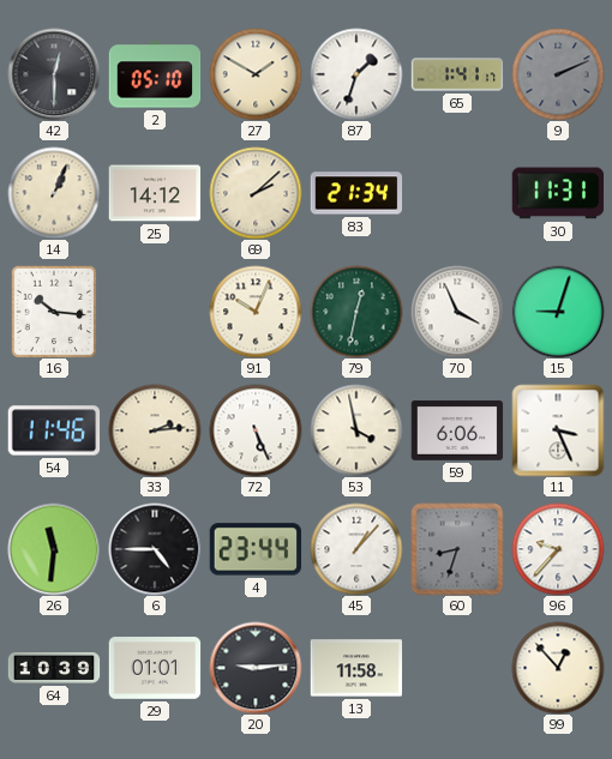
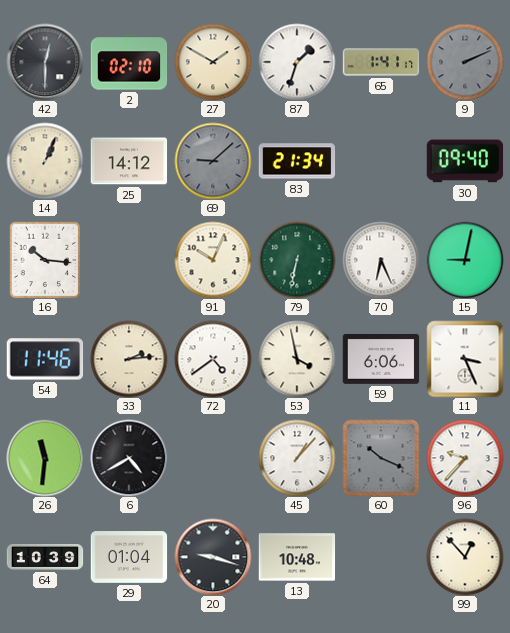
2: 05:10 -> 02:10 (129, 62)
69: 2:08 -> 9:08 (213, 161)
69 dial: cream -> grey (213, 161)
30: 11:31 -> 09:40 (465, 161)
79: 12:32 -> 6:32 (297, 260)
70: 3:56 -> 6:26 (381, 260)
15: 9:03 -> 9:02 (465, 260)
72: 5:26 -> 4:39 (213, 359)
6: 4:45 -> 4:40 (129, 458)
4: 23:44 -> none (256, 549)
60: 8:33 -> 10:19 (381, 458)
29: 01:01 -> 01:04 (129, 557)
20: 9:14 -> 9:18 (213, 557)
13: 11:58 -> 10:48 (297, 557)
